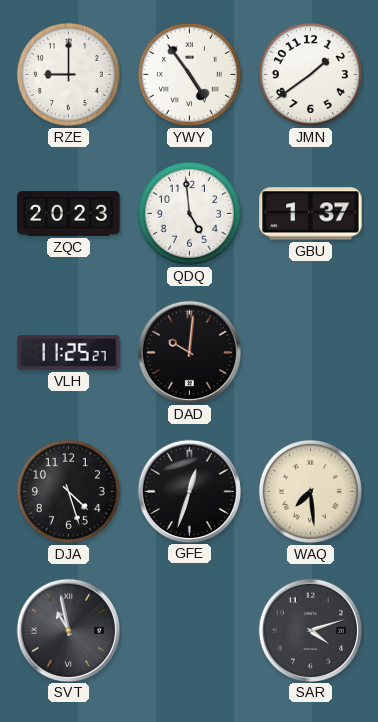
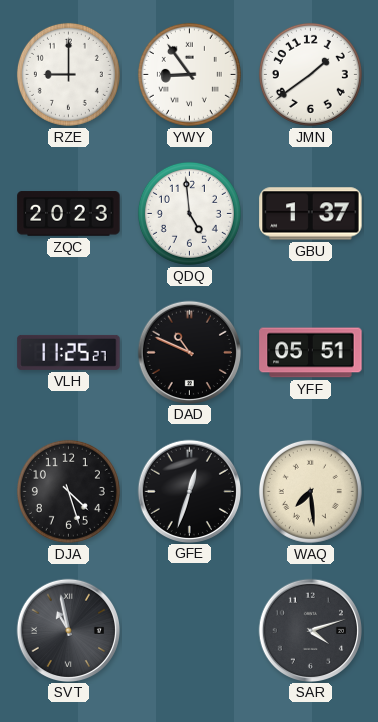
YWY: 4:54 -> 8:54 (189, 74)
DAD: 10:01 -> 10:49 (189, 352)
YFF: none -> 05:51 (311, 353)
